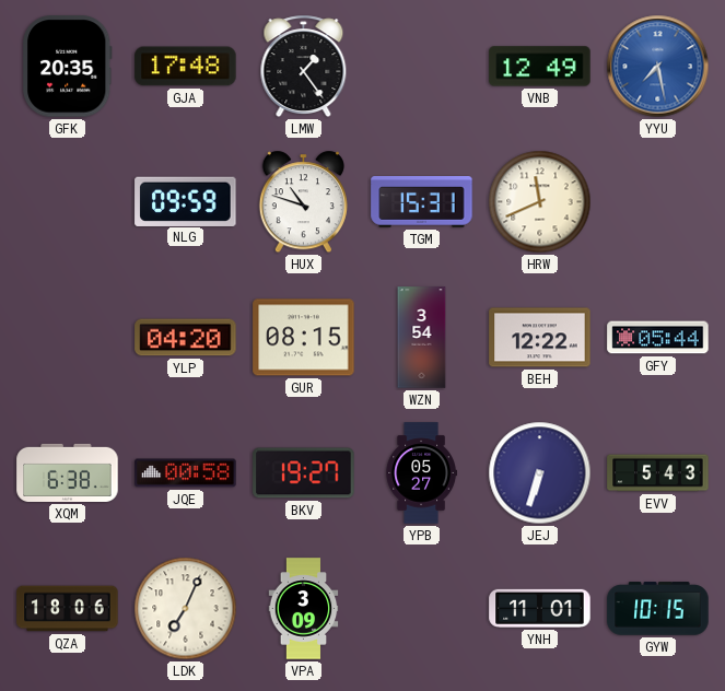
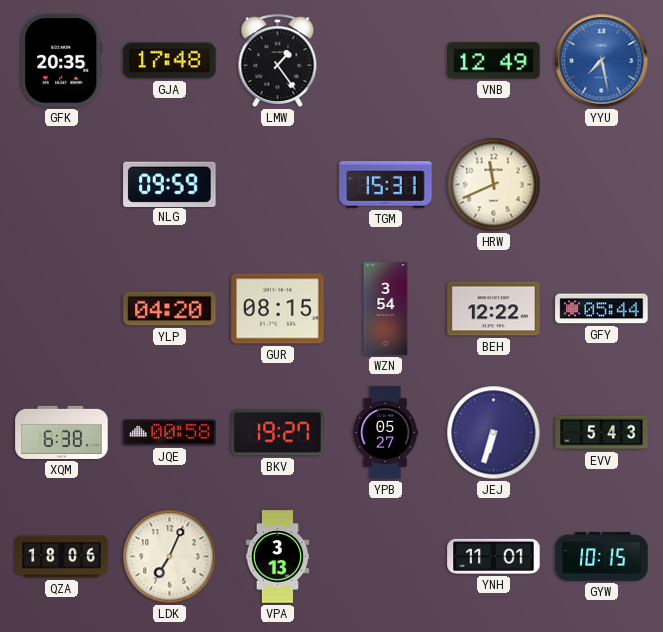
HUX: 10:48 -> none (303, 202)
VPA: 3:09 -> 3:13 (278, 557)
